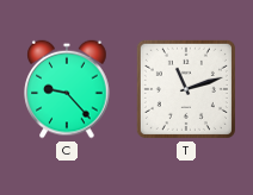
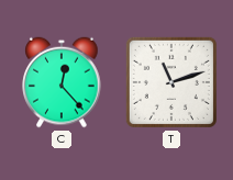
C: 9:23 -> 12:23 (62, 82)
